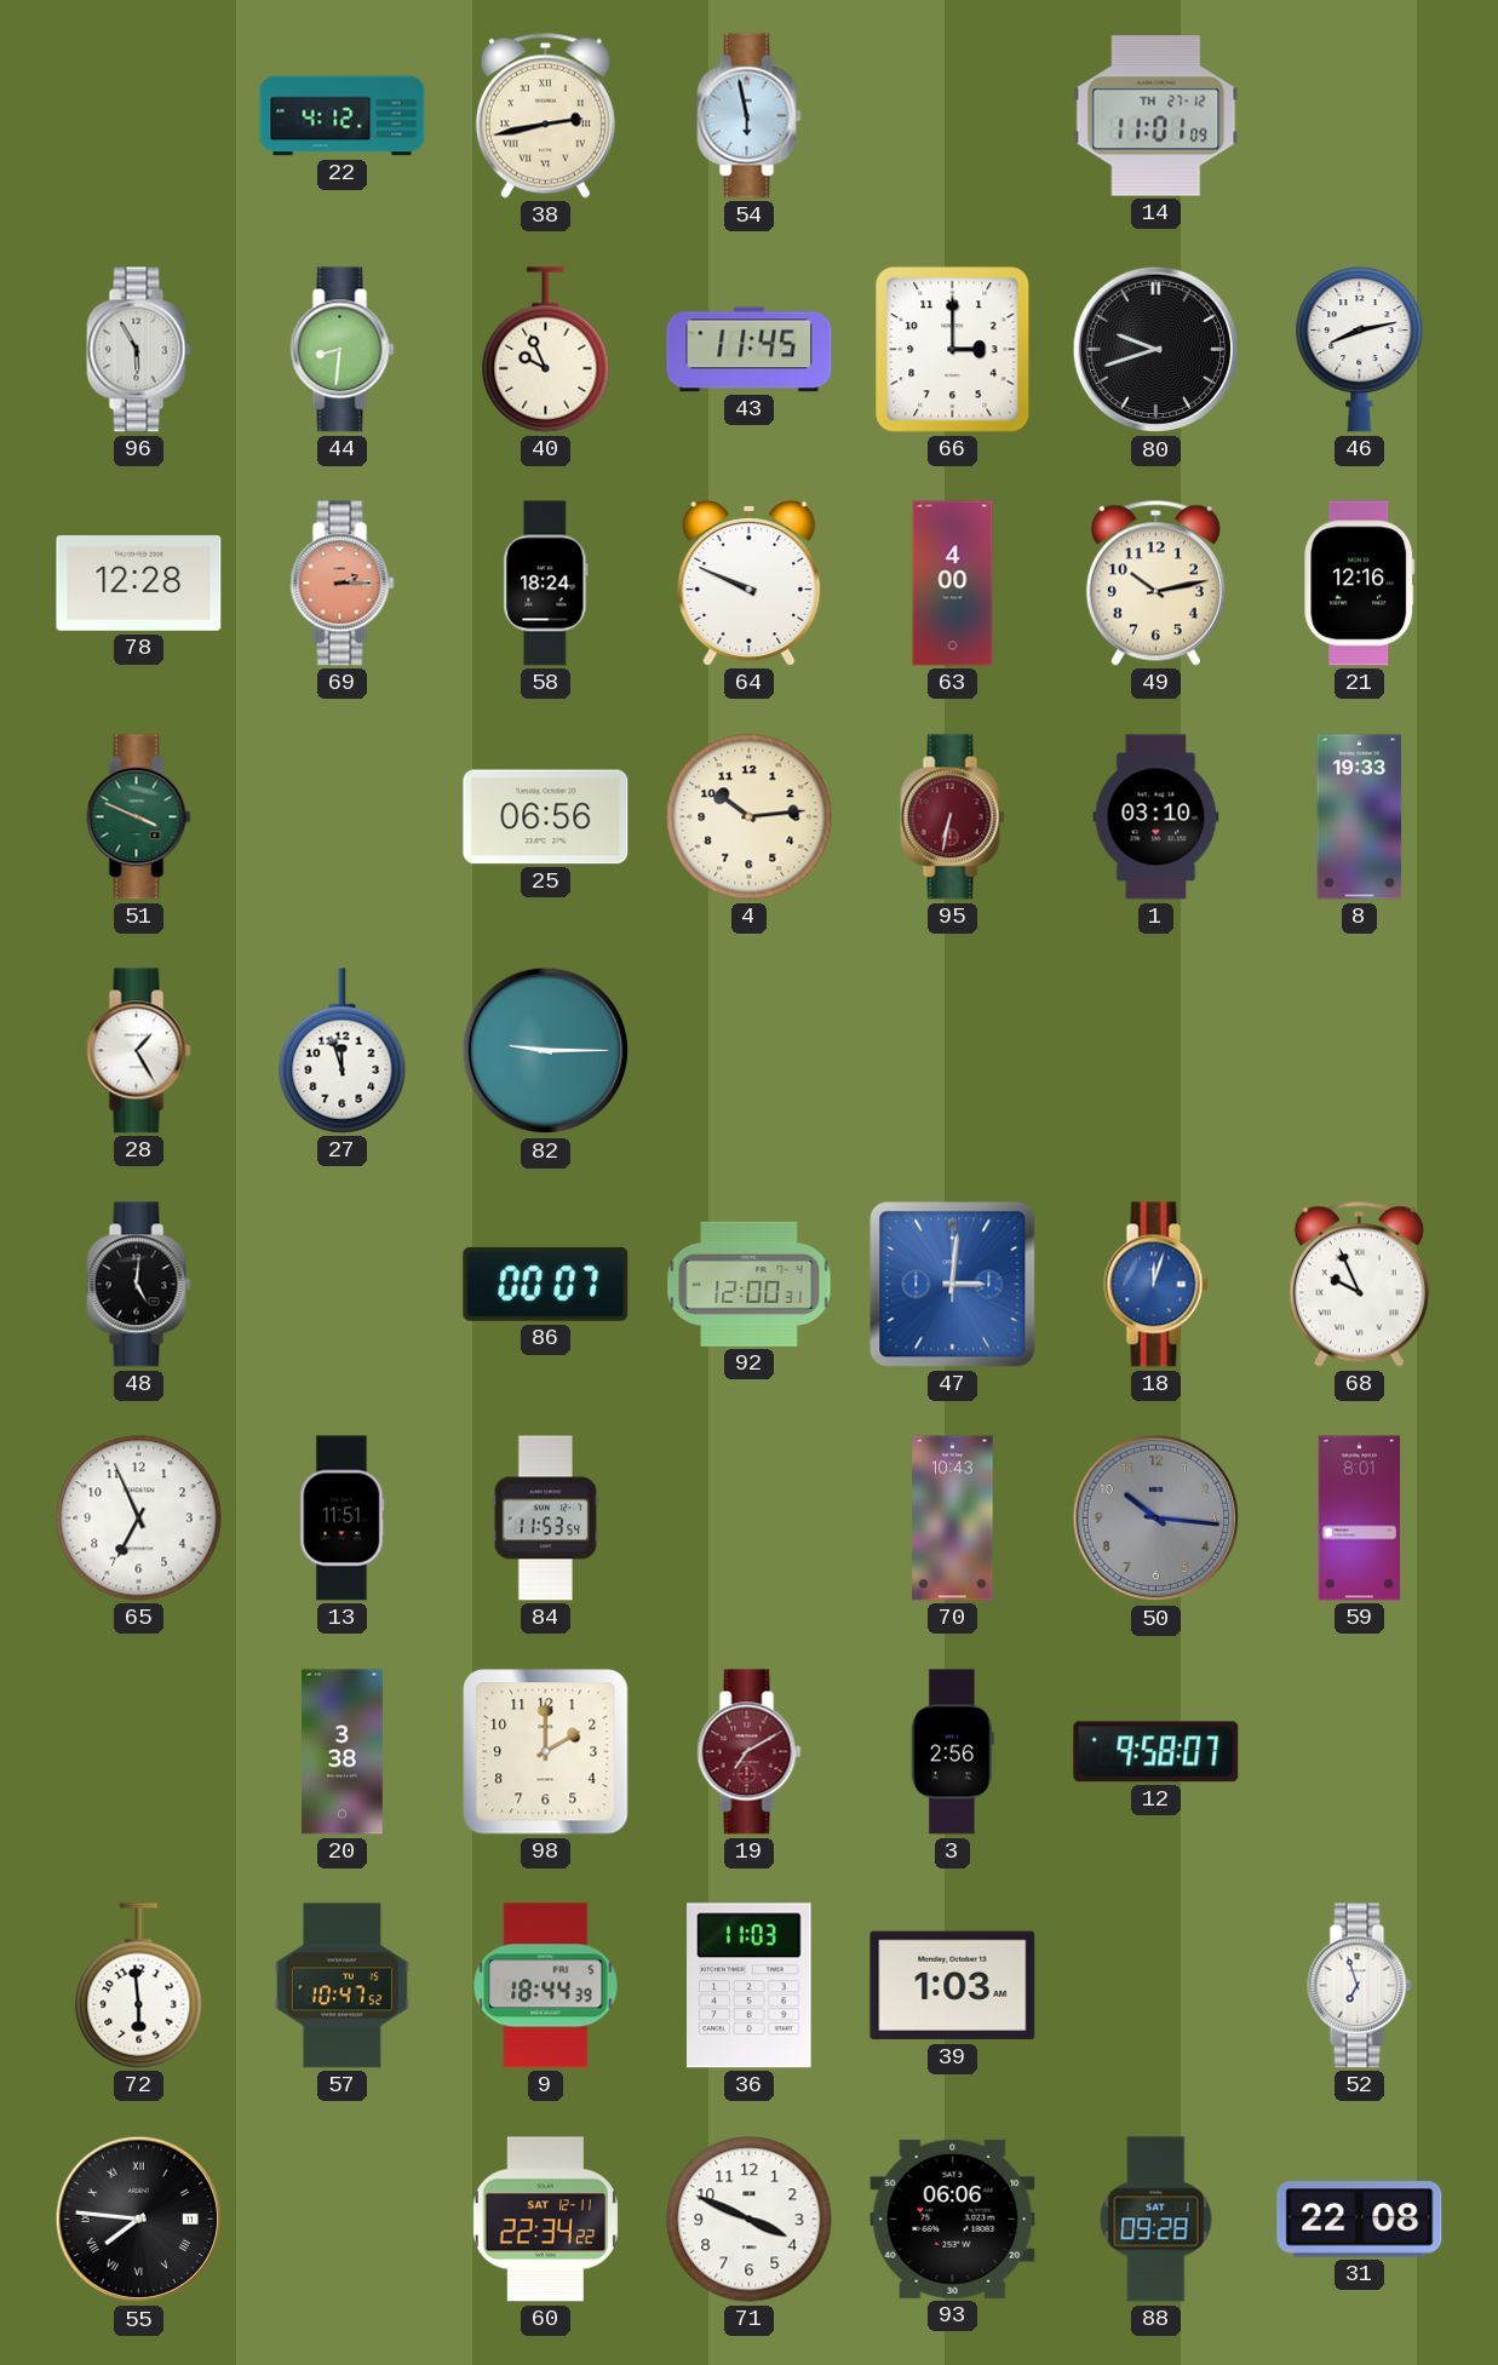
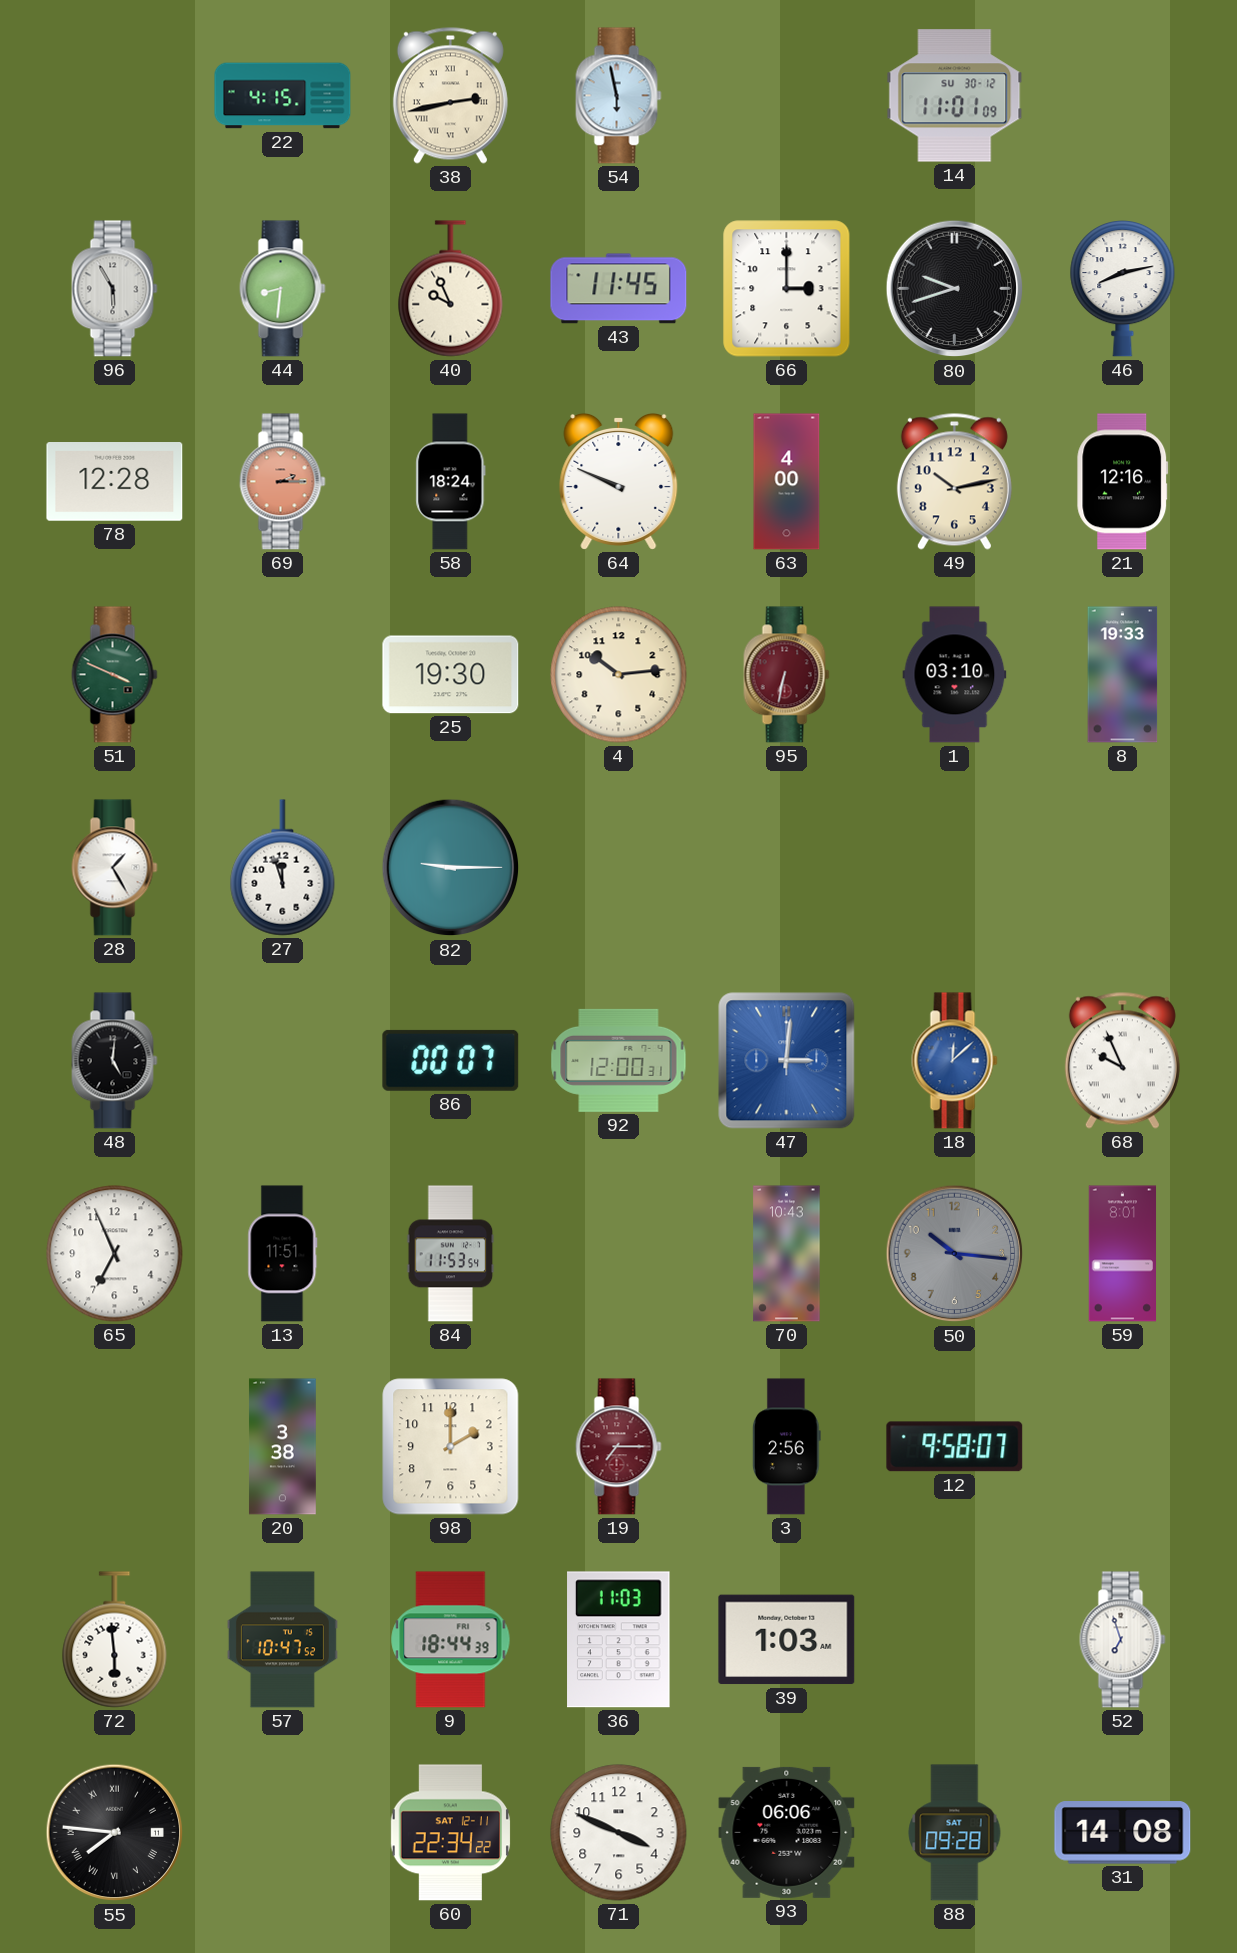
22: 4:12 -> 4:15 (283, 96)
14 date: TH 27-12 -> SU 30-12 (955, 96)
25: 06:56 -> 19:30 (451, 675)
18: 12:03 -> 12:08 (955, 1061)
19: 7:10 -> 7:15 (619, 1447)
31: 22:08 -> 14:08 (1123, 1833)
